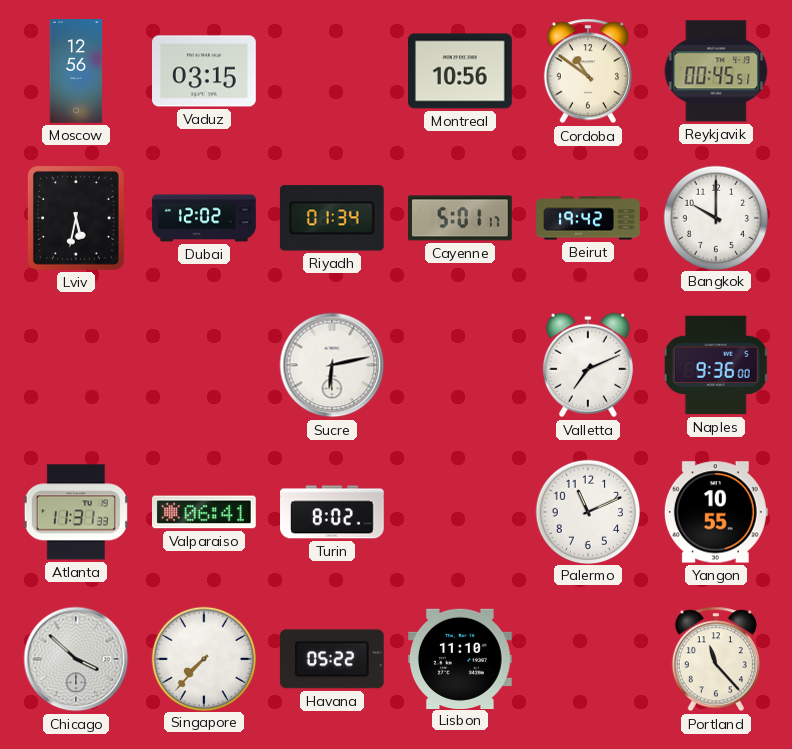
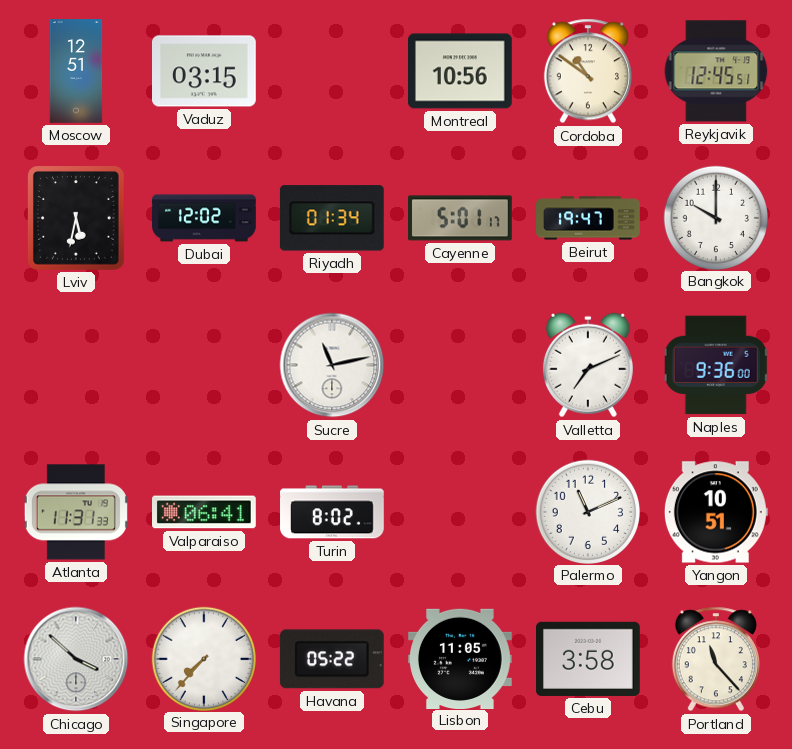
Moscow: 12:56 -> 12:51 (76, 71)
Reykjavik: 00:45 -> 12:45 (716, 71)
Beirut: 19:42 -> 19:47 (588, 218)
Sucre: 6:13 -> 11:13 (332, 365)
Yangon: 10:55 -> 10:51 (716, 512)
Lisbon: 11:10 -> 11:05 (461, 658)
Cebu: none -> 3:58 (589, 659)
